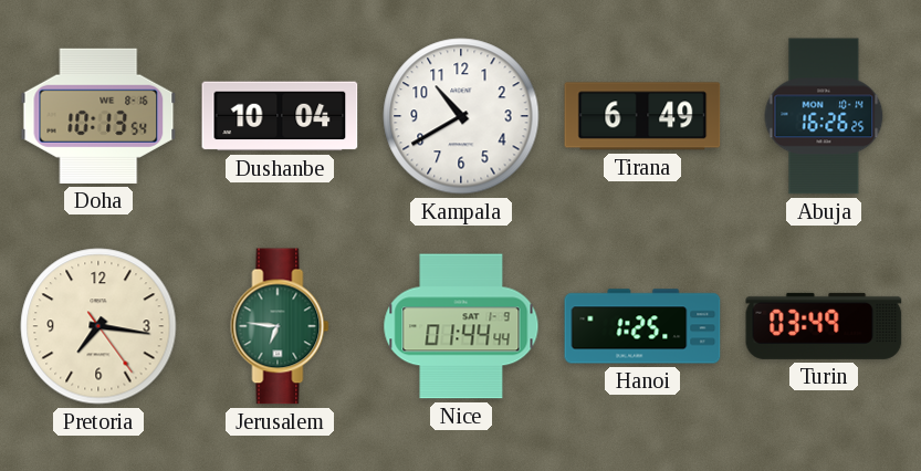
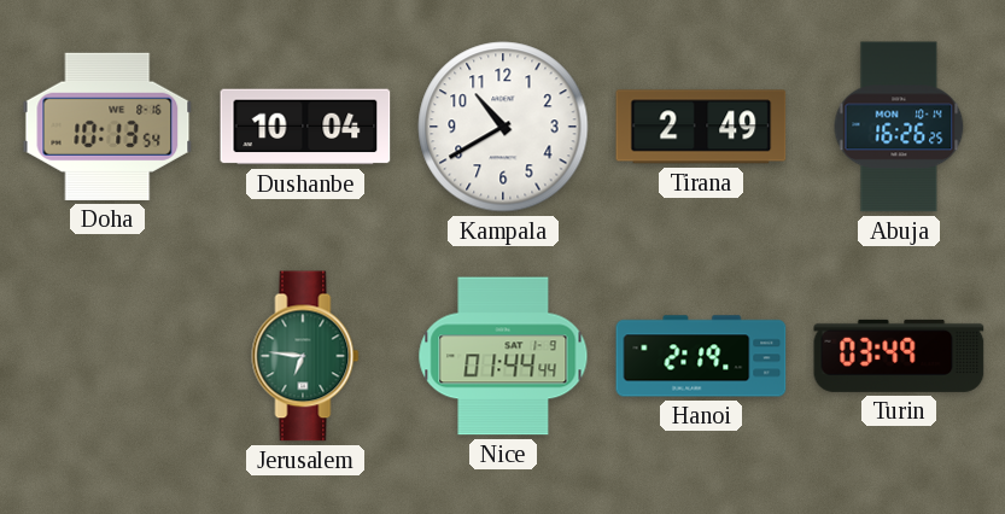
Tirana: 6:49 -> 2:49 (701, 127)
Pretoria: 7:16 -> none (98, 326)
Hanoi: 1:25 -> 2:19 (701, 356)
